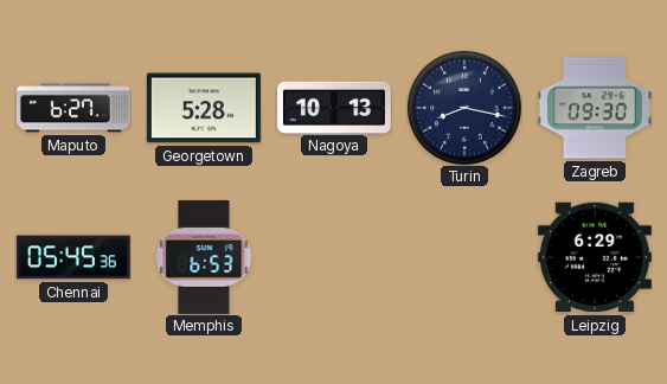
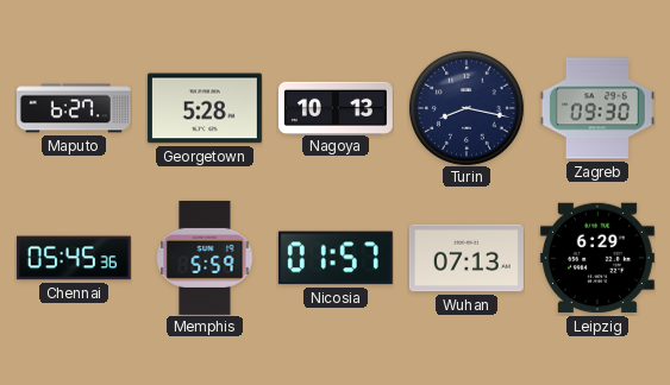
Memphis: 6:53 -> 5:59 (205, 258)
Nicosia: none -> 01:57 (336, 258)
Wuhan: none -> 07:13 (467, 258)
